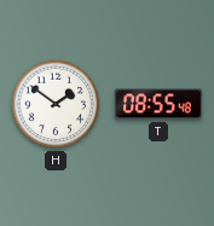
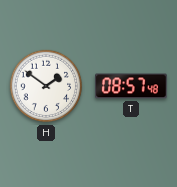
T: 08:55 -> 08:57 (131, 86)
